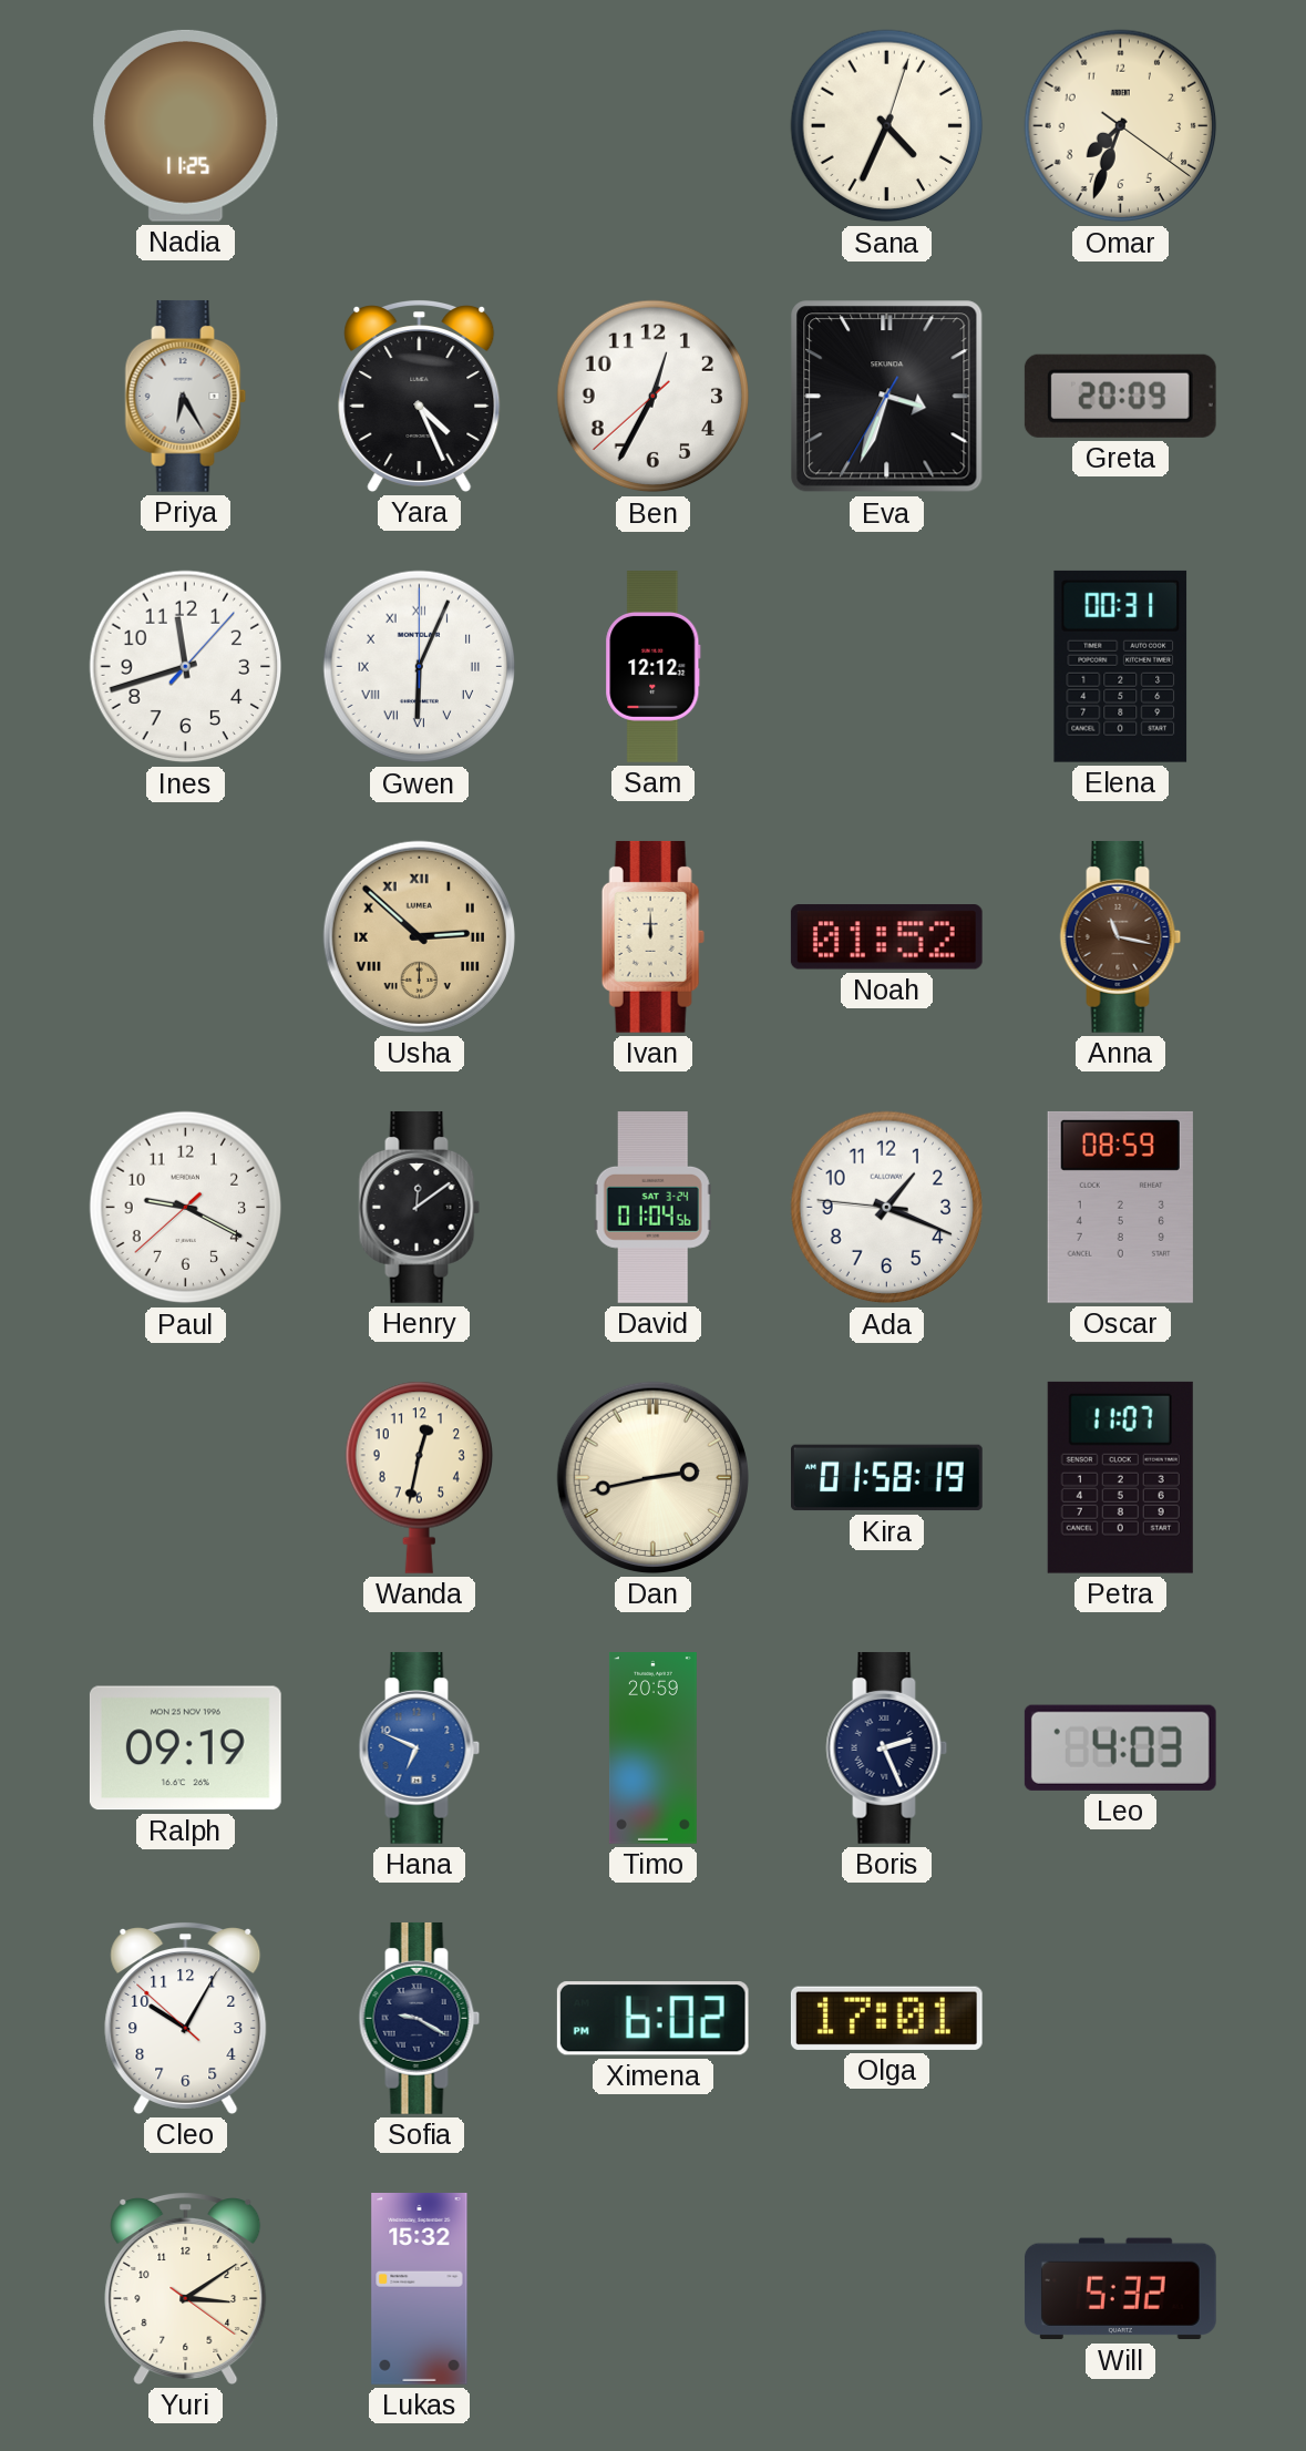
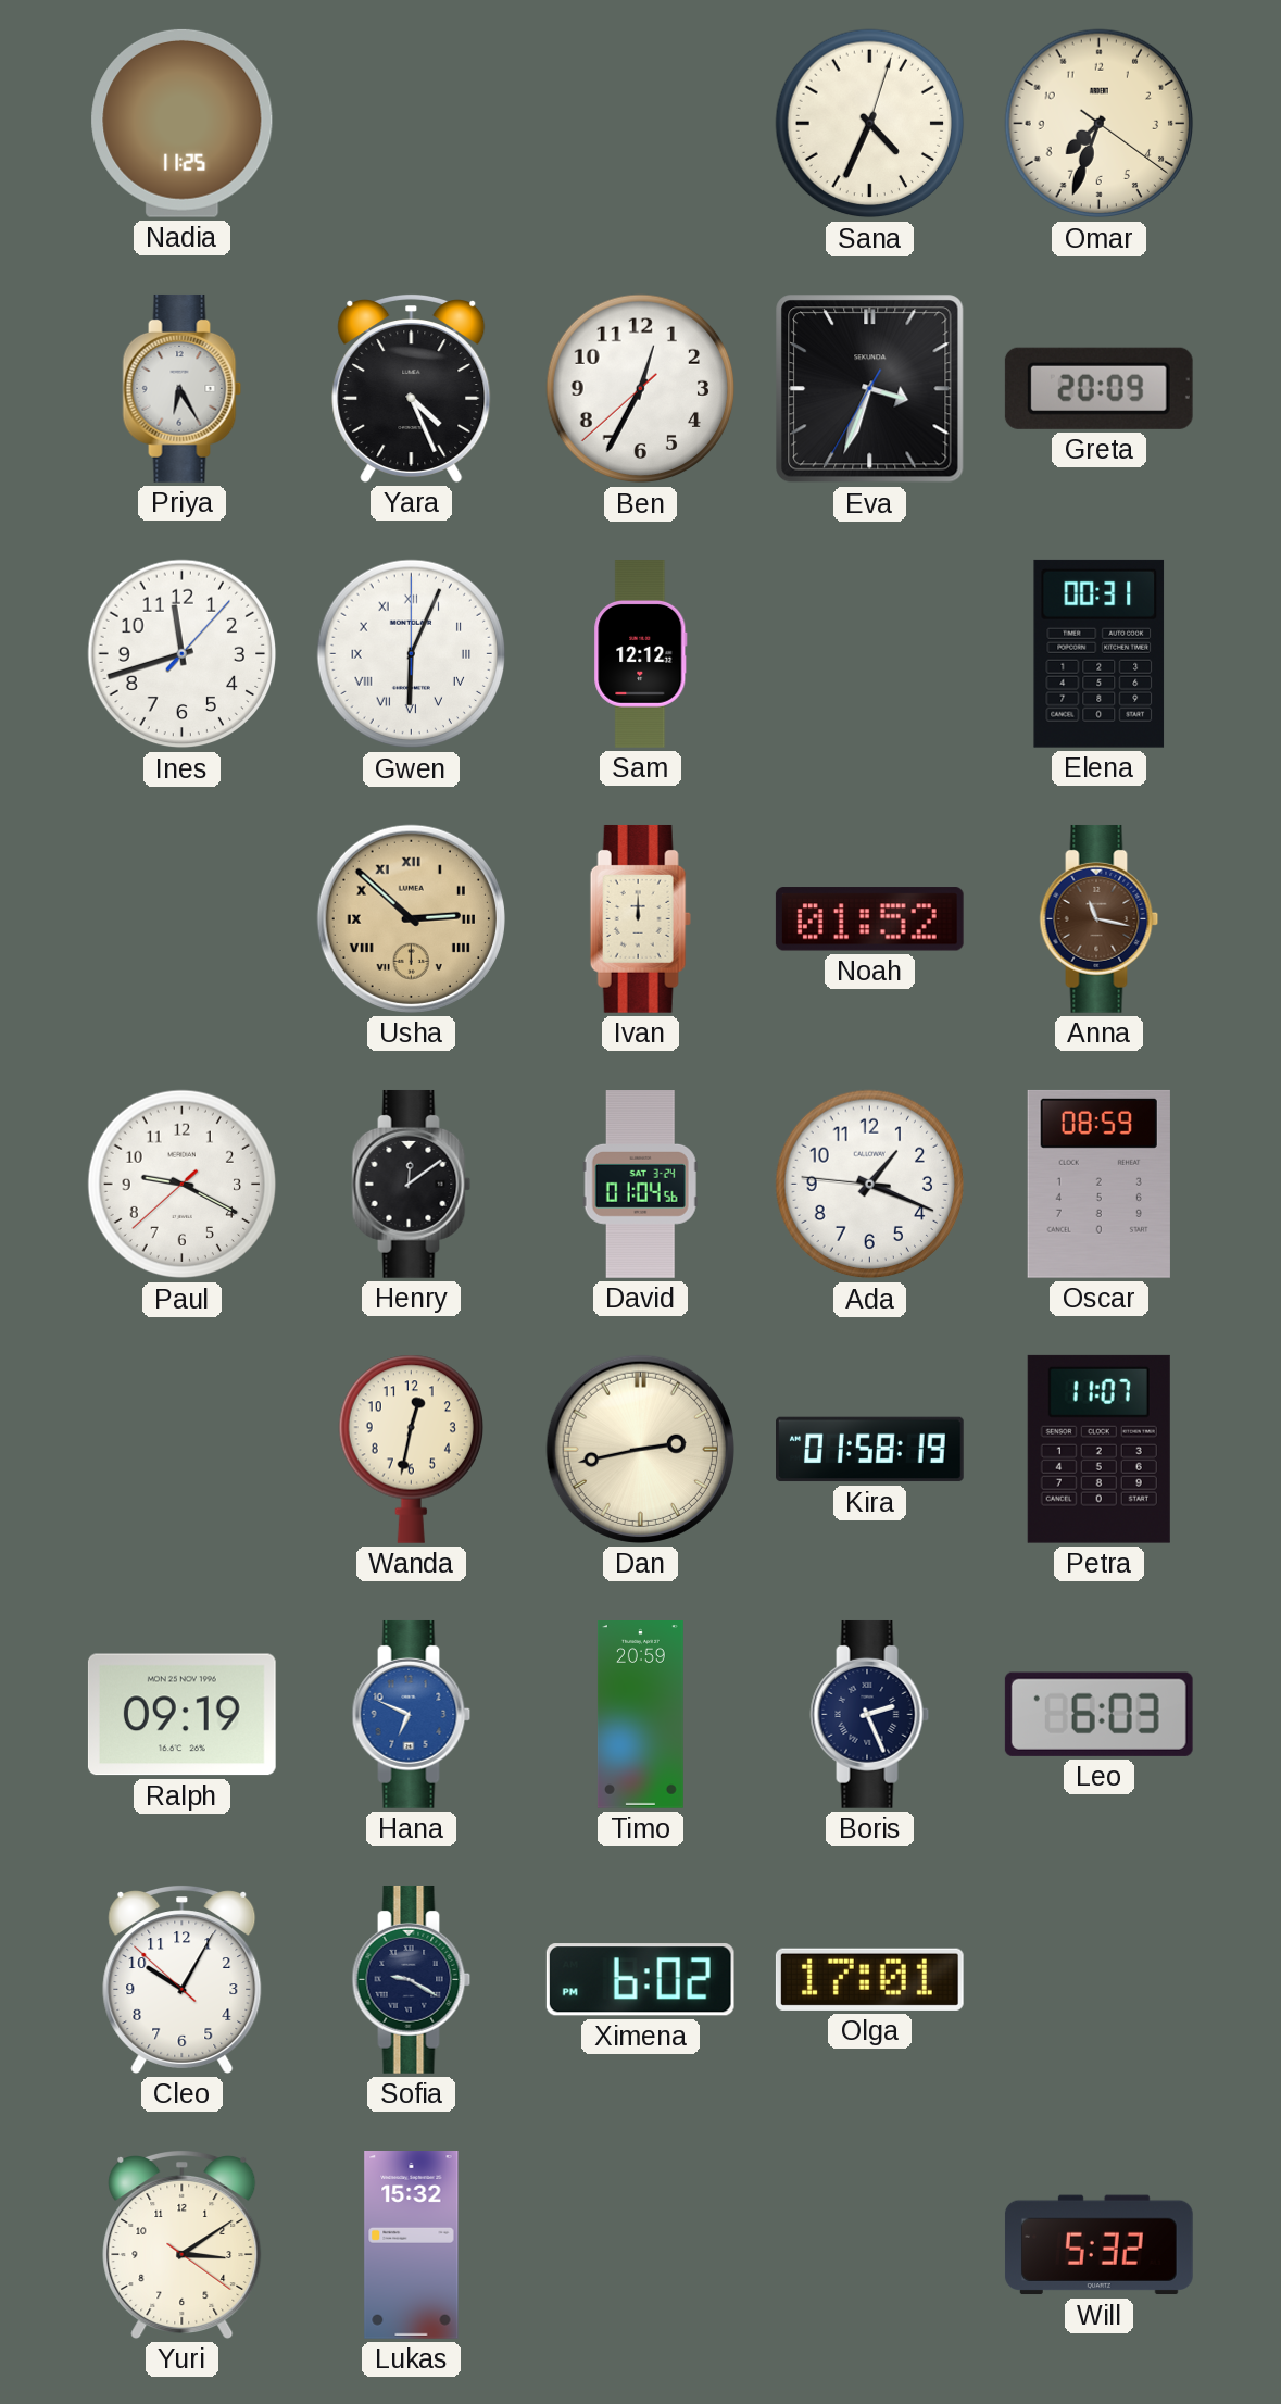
Leo: 4:03 -> 6:03 (1098, 1714)
